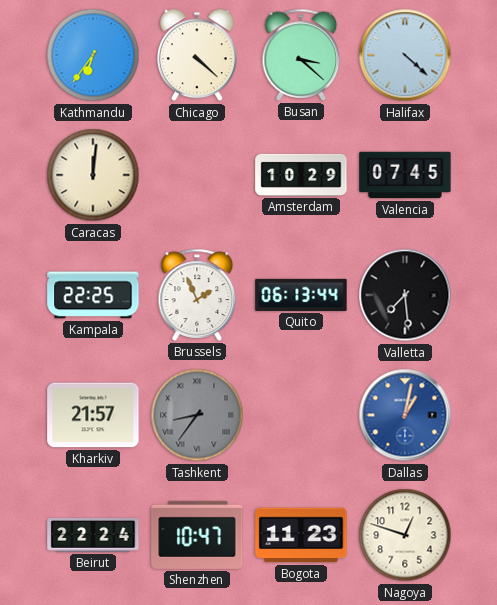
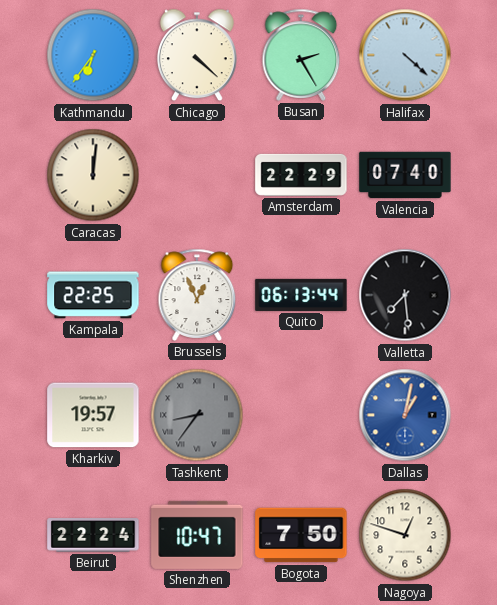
Busan: 3:22 -> 2:25 (301, 55)
Amsterdam: 10:29 -> 22:29 (301, 175)
Valencia: 07:45 -> 07:40 (405, 175)
Brussels: 1:56 -> 12:56 (197, 295)
Kharkiv: 21:57 -> 19:57 (93, 415)
Bogota: 11:23 -> 7:50 (301, 535)
